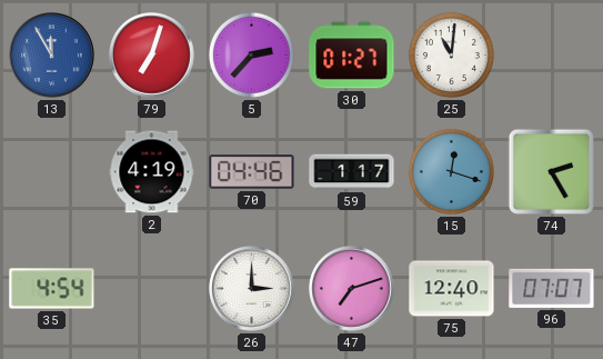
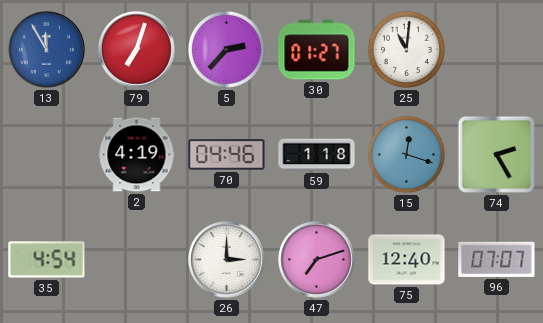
59: 1:17 -> 1:18 (317, 155)
